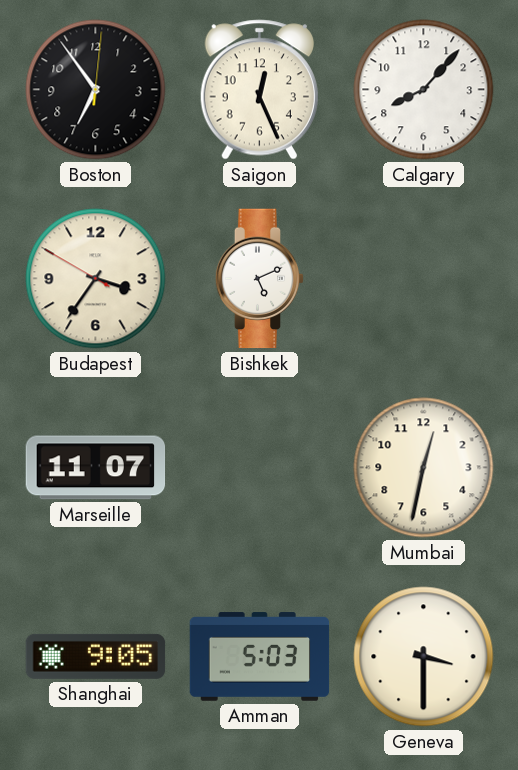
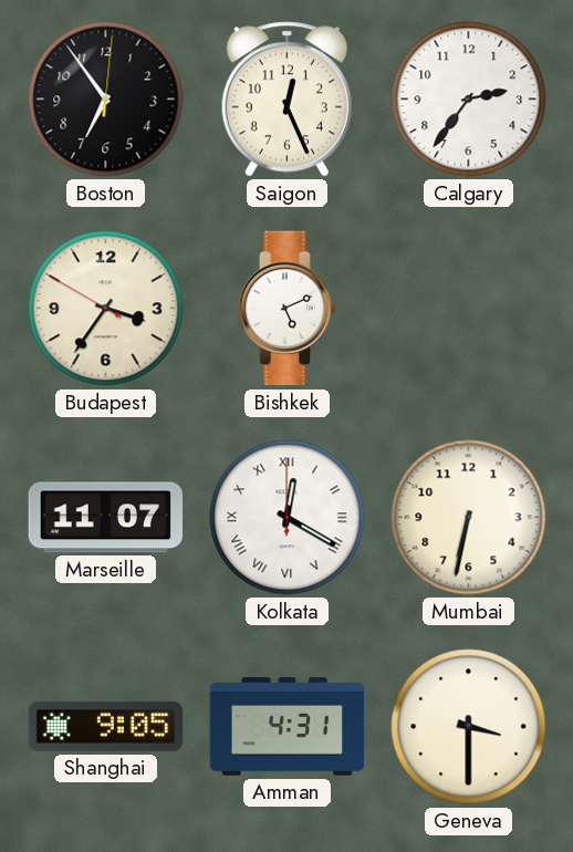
Calgary: 8:07 -> 2:36 (469, 100)
Kolkata: none -> 12:20 (288, 518)
Mumbai: 12:32 -> 6:32 (469, 518)
Amman: 5:03 -> 4:31 (288, 727)
